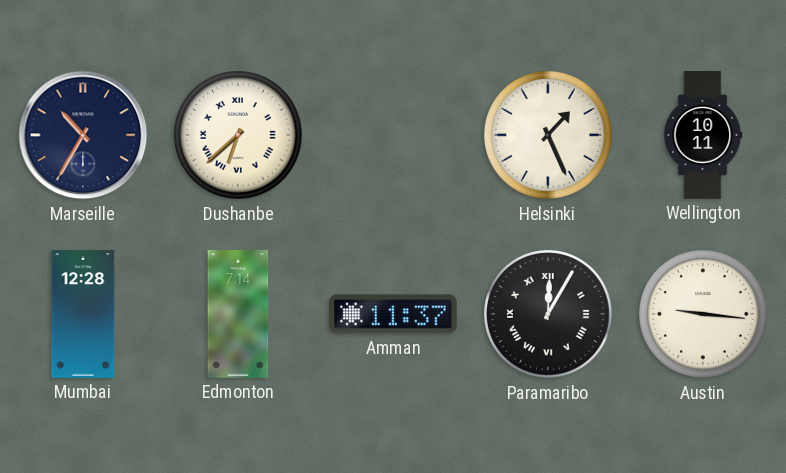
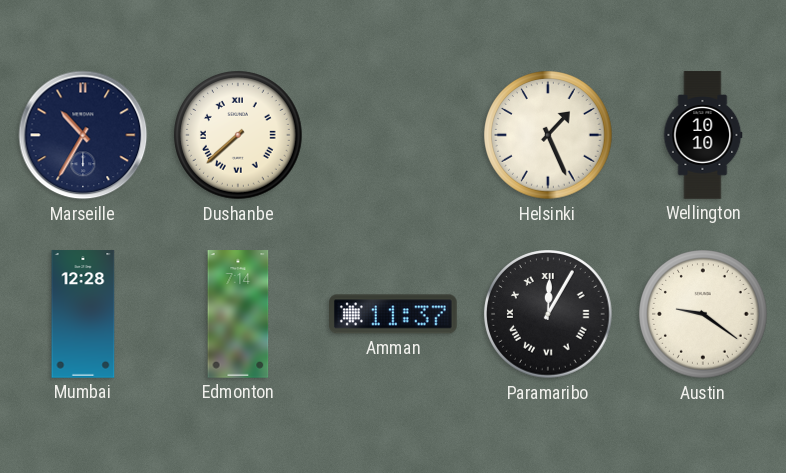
Dushanbe: 6:38 -> 7:38 (238, 135)
Wellington: 10:11 -> 10:10 (703, 135)
Austin: 9:16 -> 9:21 (703, 314)
